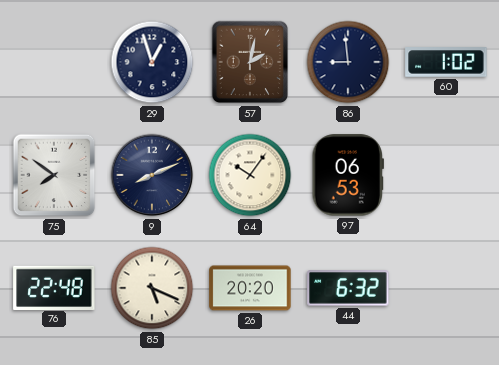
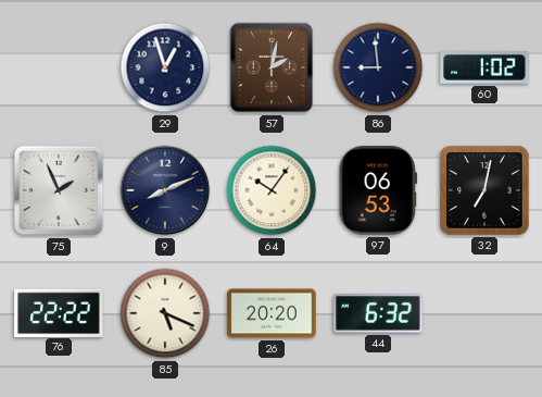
75: 7:51 -> 1:56 (59, 190)
32: none -> 7:02 (484, 190)
76: 22:48 -> 22:22 (59, 312)
